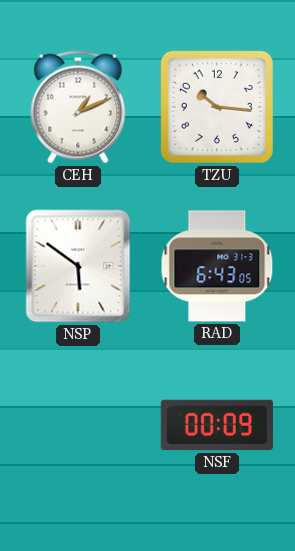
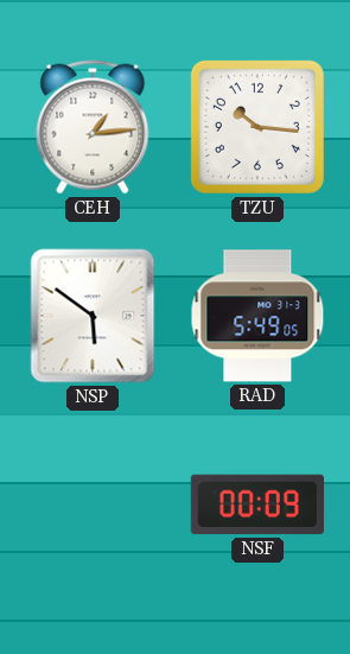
CEH: 1:11 -> 1:14 (93, 127)
RAD: 6:43 -> 5:49 (257, 316)
